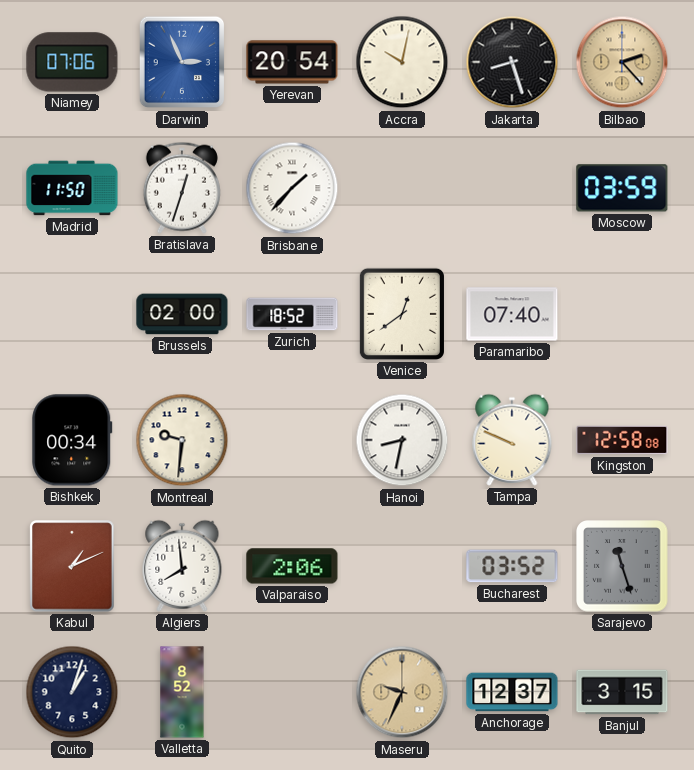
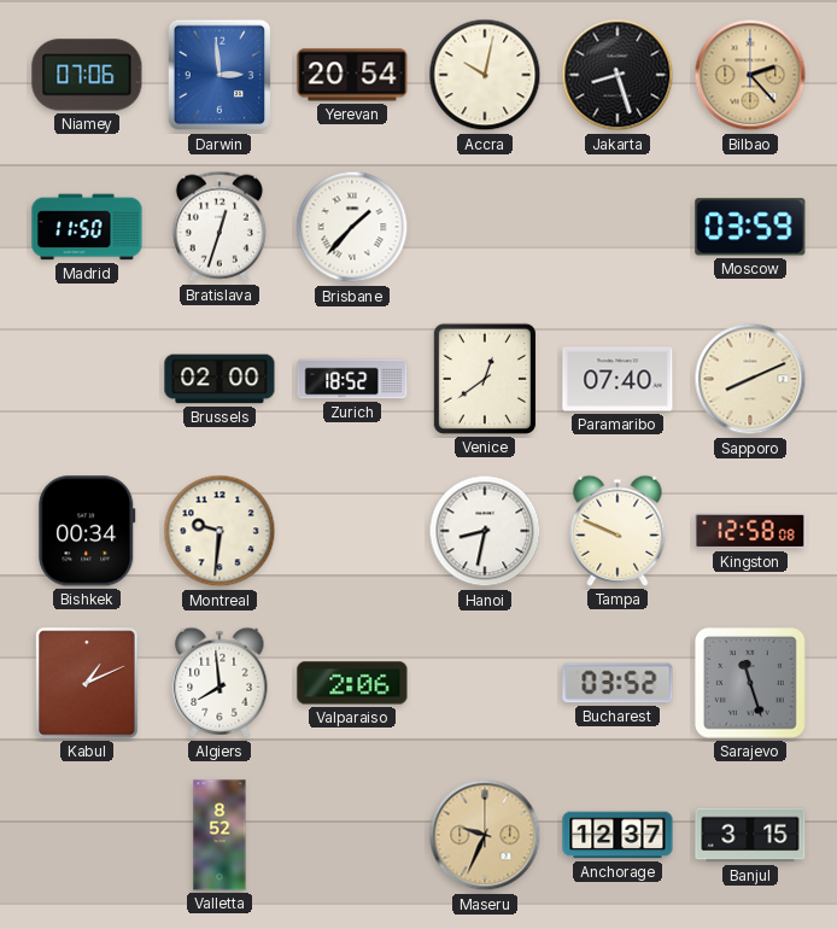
Darwin: 2:56 -> 2:59 (220, 75)
Sapporo: none -> 8:11 (750, 379)
Quito: 1:03 -> none (72, 692)
